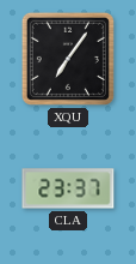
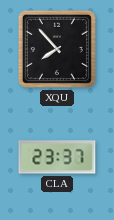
XQU: 7:06 -> 7:53 (57, 49)
